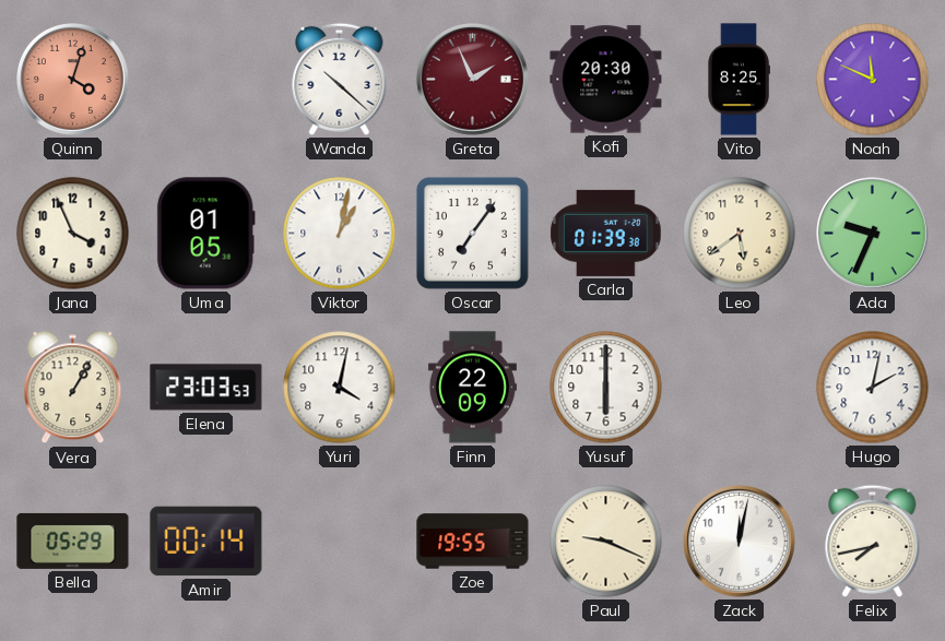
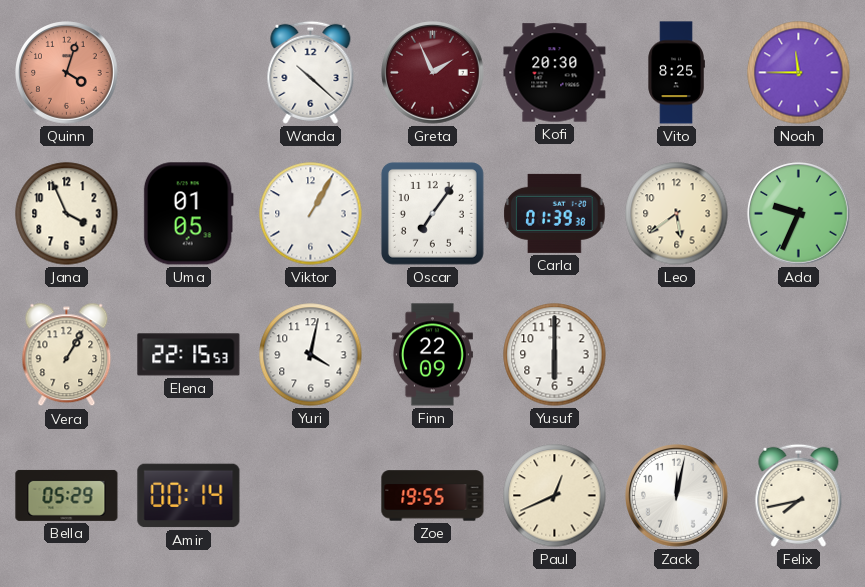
Noah: 11:49 -> 11:45 (799, 73)
Viktor: 1:02 -> 1:05 (311, 214)
Elena: 23:03 -> 22:15 (189, 355)
Hugo: 2:02 -> none (873, 388)
Paul: 9:19 -> 12:41 (555, 496)
